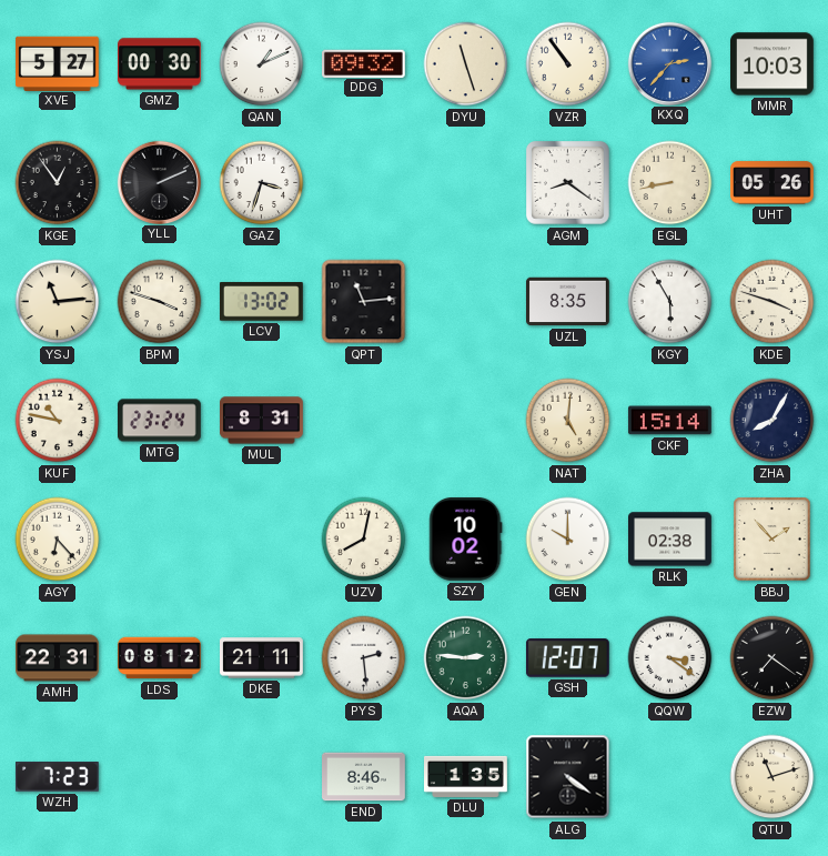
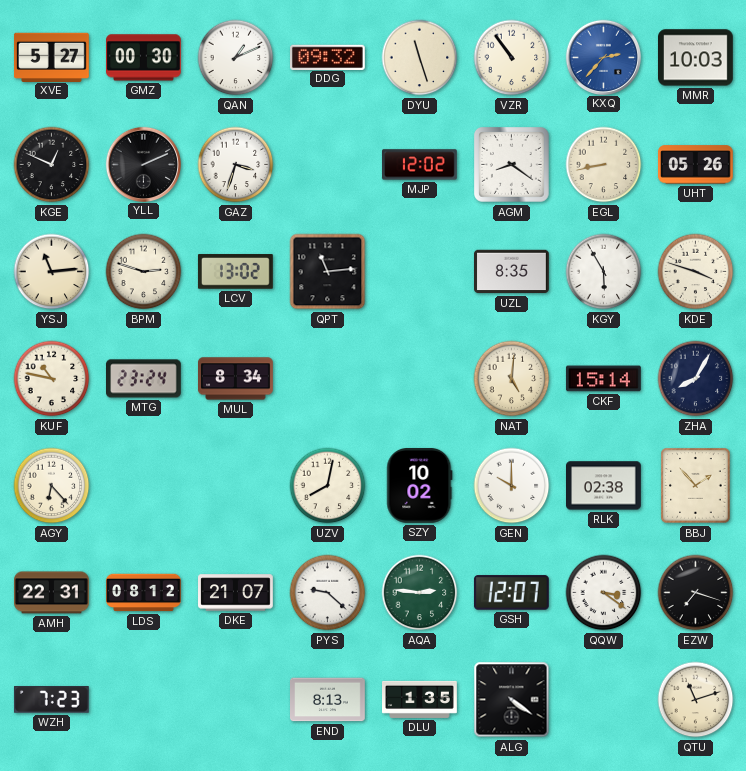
KGE: 12:54 -> 12:49 (52, 165)
MJP: none -> 12:02 (420, 165)
BPM: 3:48 -> 2:48 (144, 272)
MUL: 8:31 -> 8:34 (236, 379)
DKE: 21:11 -> 21:07 (236, 593)
PYS: 2:29 -> 9:22 (328, 593)
EZW: 7:21 -> 7:18 (696, 593)
END: 8:46 -> 8:13 (328, 700)
